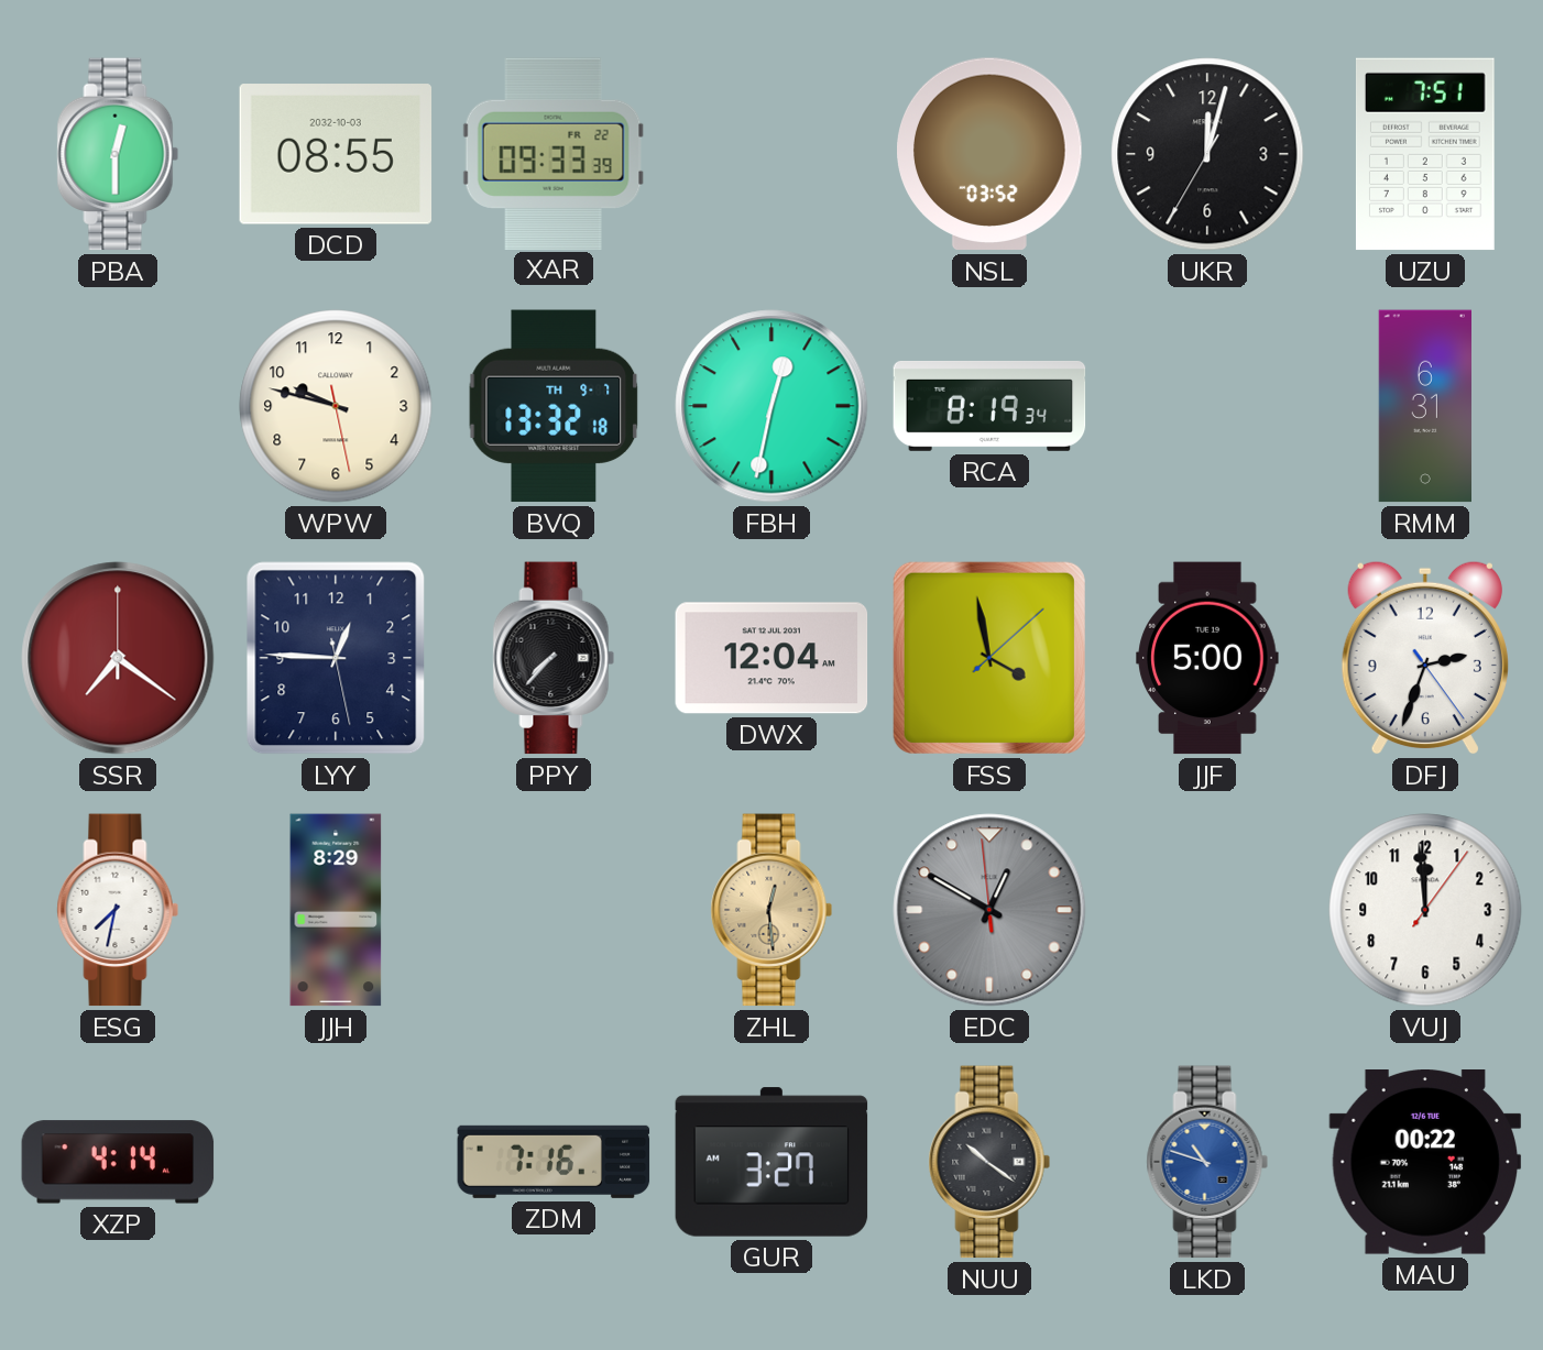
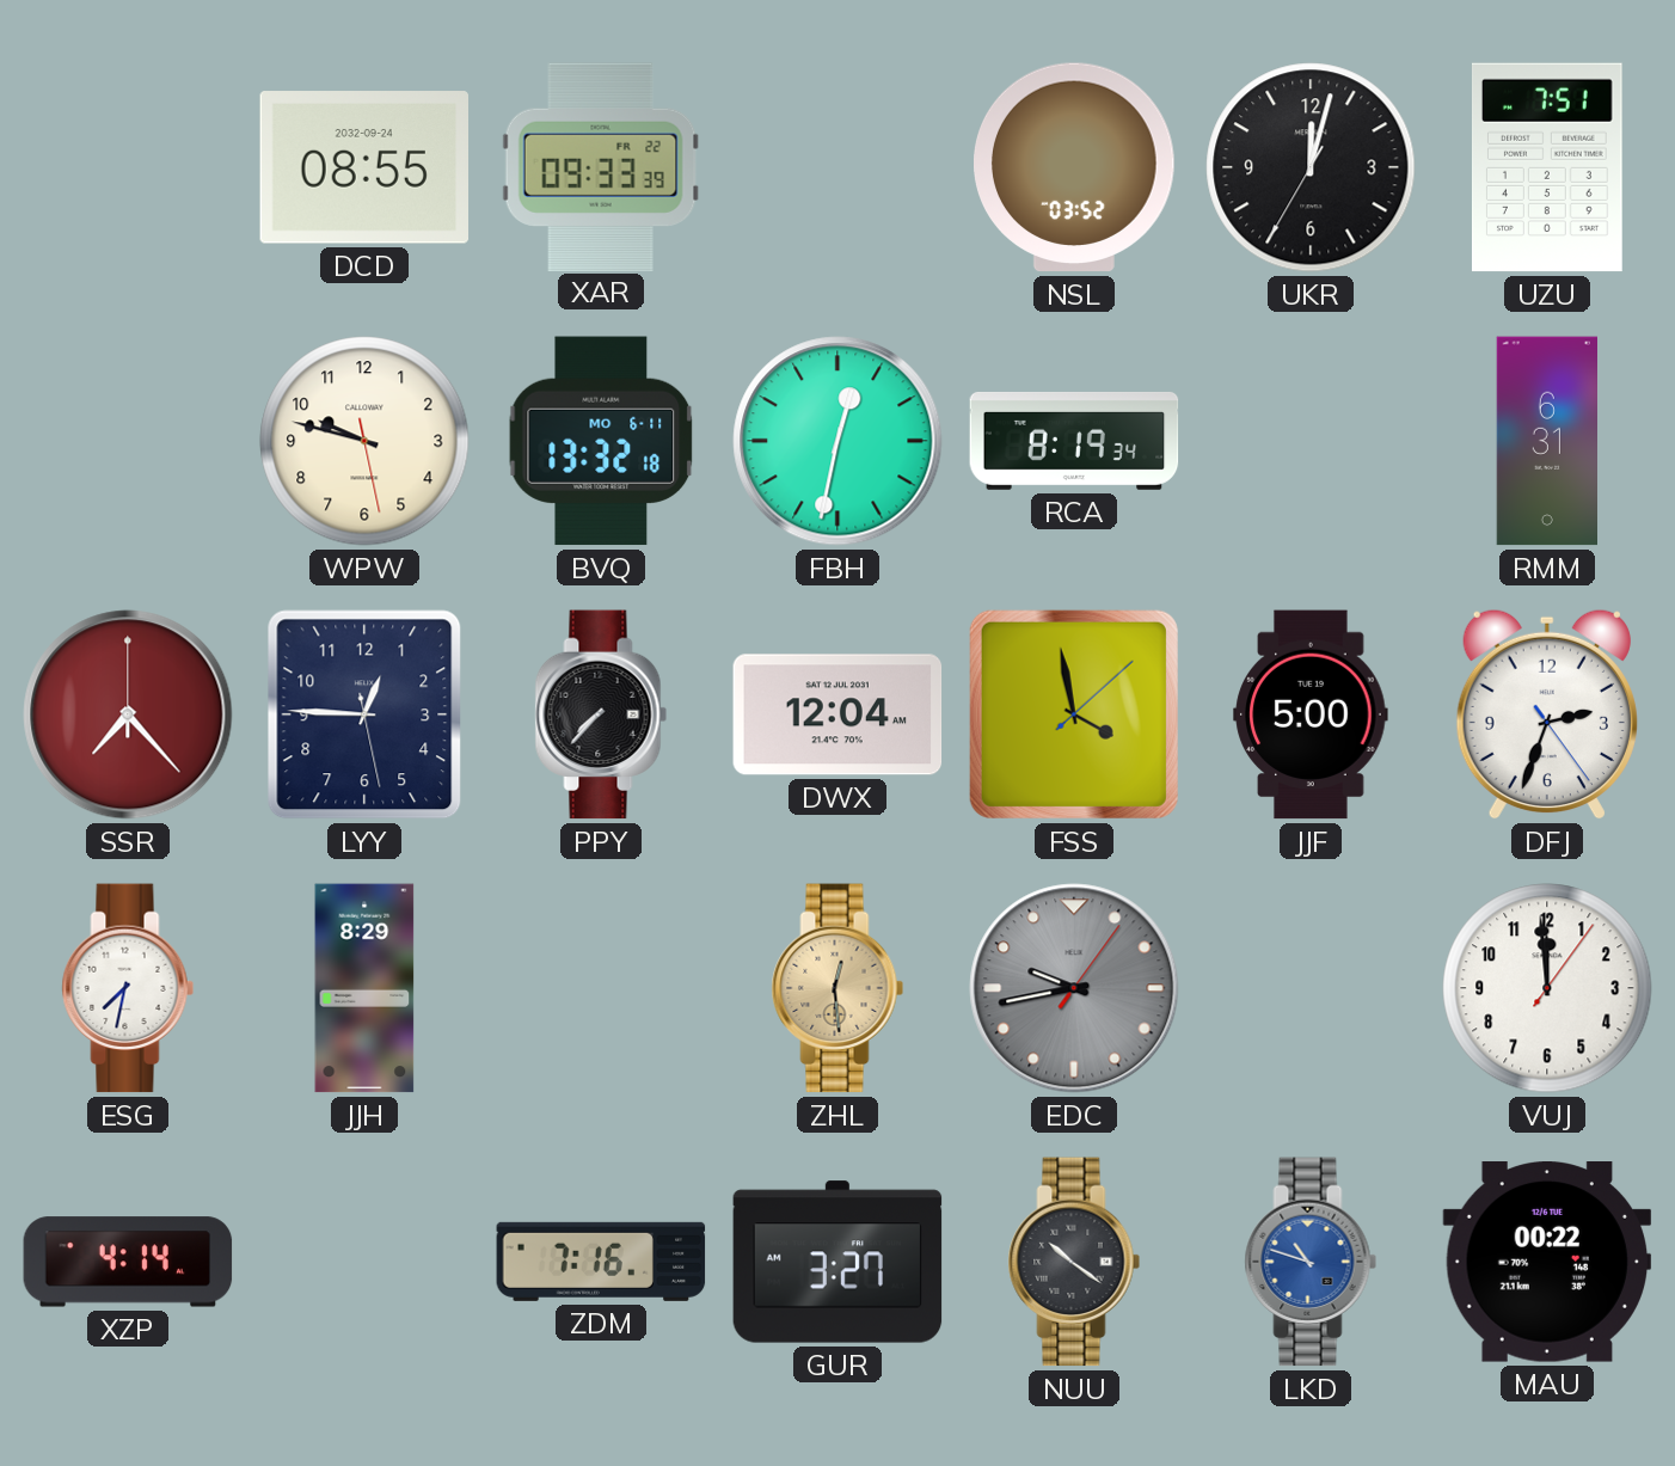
PBA: 12:30 -> none (118, 154)
DCD date: 2032-10-03 -> 2032-09-24 (364, 167)
BVQ date: TH 9-7 -> MO 6-11 (601, 441)
SSR: 7:21 -> 7:23 (128, 714)
EDC: 12:49 -> 9:43 (1074, 988)
